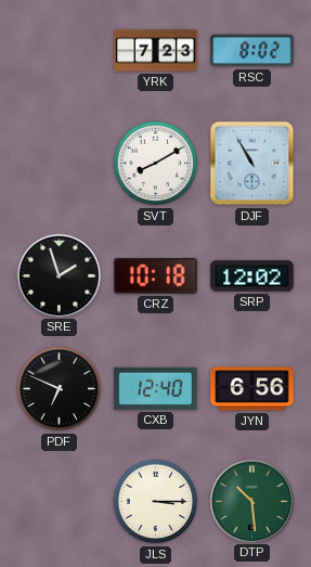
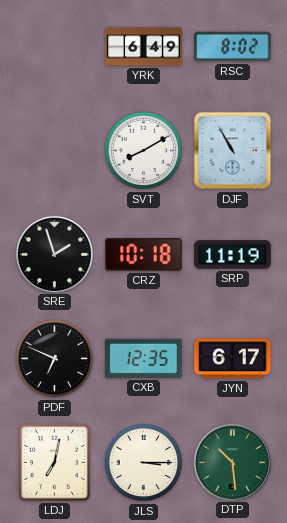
YRK: 7:23 -> 6:49 (144, 47)
SRP: 12:02 -> 11:19 (233, 255)
CXB: 12:40 -> 12:35 (144, 358)
JYN: 6:56 -> 6:17 (233, 359)
LDJ: none -> 7:02 (55, 463)
